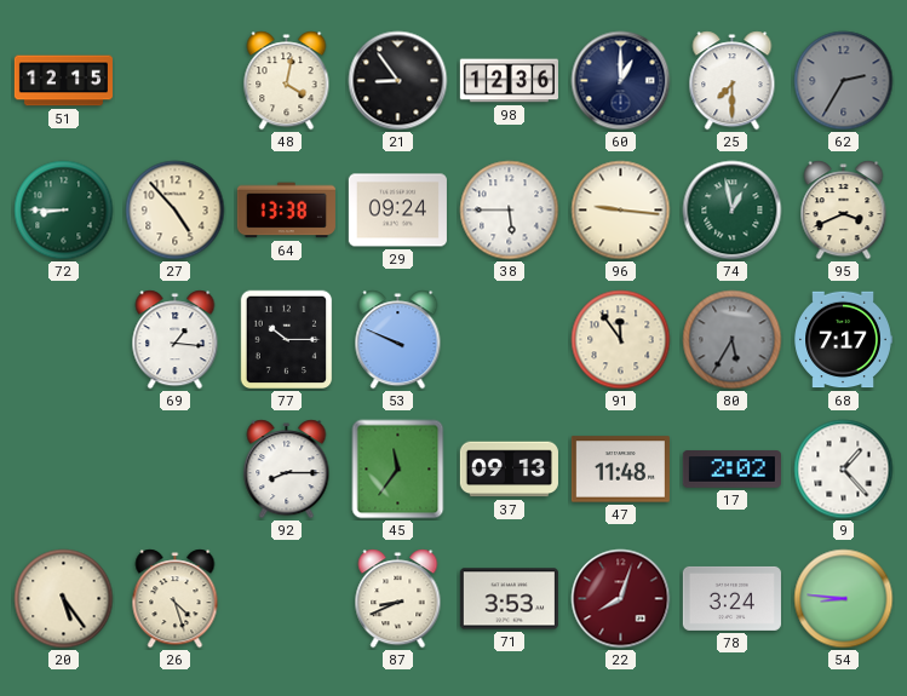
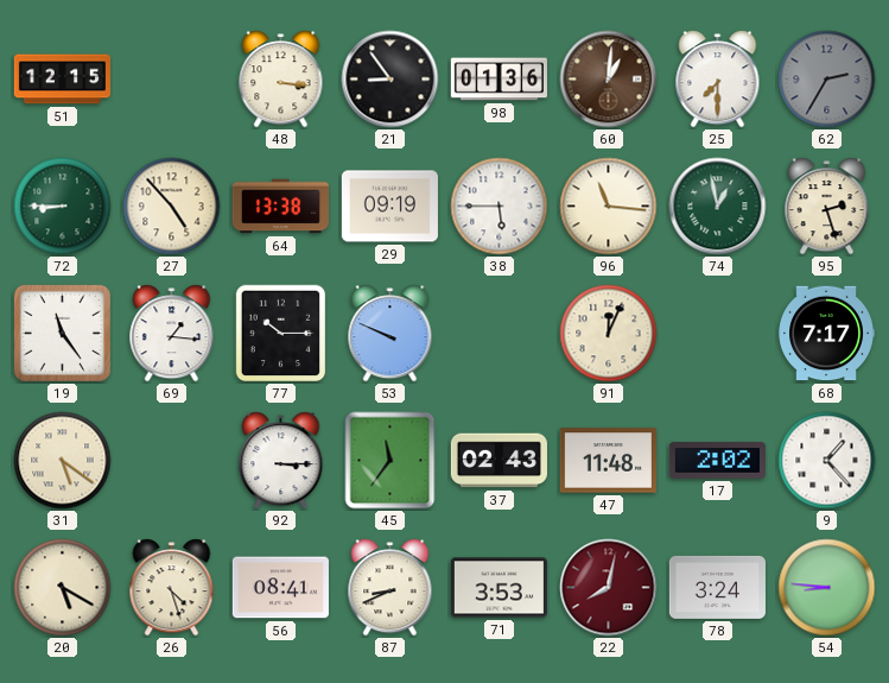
48: 4:02 -> 3:16 (281, 80)
98: 12:36 -> 01:36 (499, 80)
60: 1:00 -> 1:01 (609, 80)
60 dial: navy -> brown (609, 80)
29: 09:24 -> 09:19 (389, 207)
96: 9:16 -> 11:16 (609, 207)
95: 3:41 -> 2:27 (827, 207)
19: none -> 11:24 (62, 333)
91: 11:54 -> 12:04 (609, 334)
80: 5:35 -> none (733, 340)
31: none -> 5:21 (63, 461)
92: 8:15 -> 3:15 (281, 461)
37: 09:13 -> 02:43 (499, 461)
20: 5:24 -> 5:20 (63, 588)
56: none -> 08:41 (280, 588)
22: 8:03 -> 8:02 (609, 588)
